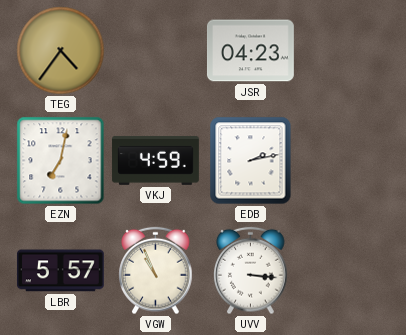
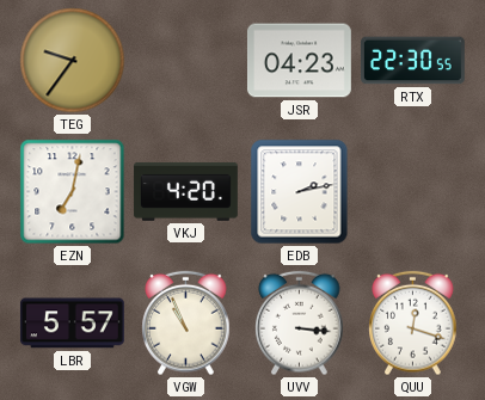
TEG: 4:36 -> 9:36 (73, 61)
RTX: none -> 22:30 (413, 61)
VKJ: 4:59 -> 4:20 (186, 191)
QUU: none -> 12:18 (413, 324)
